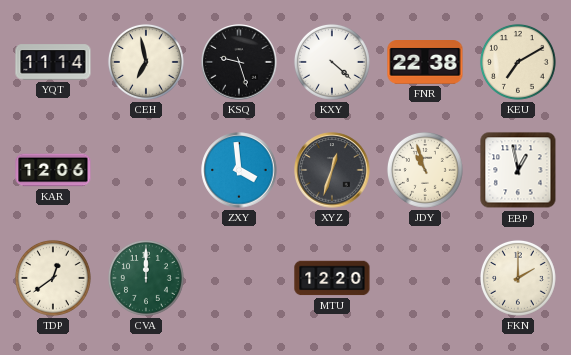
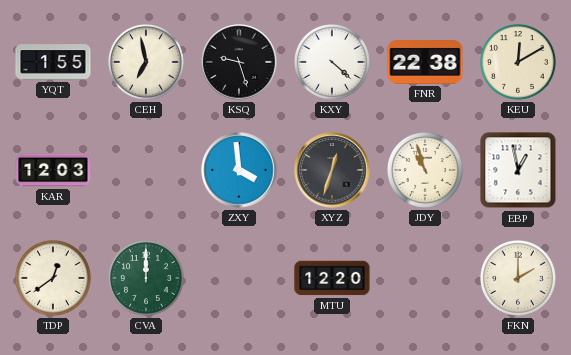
YQT: 11:14 -> 1:55 (53, 62)
KEU: 7:10 -> 12:10 (518, 62)
KAR: 12:06 -> 12:03 (53, 170)
